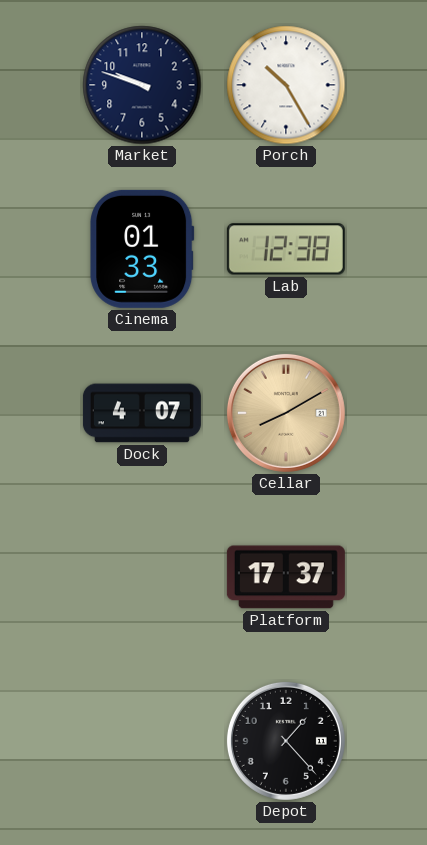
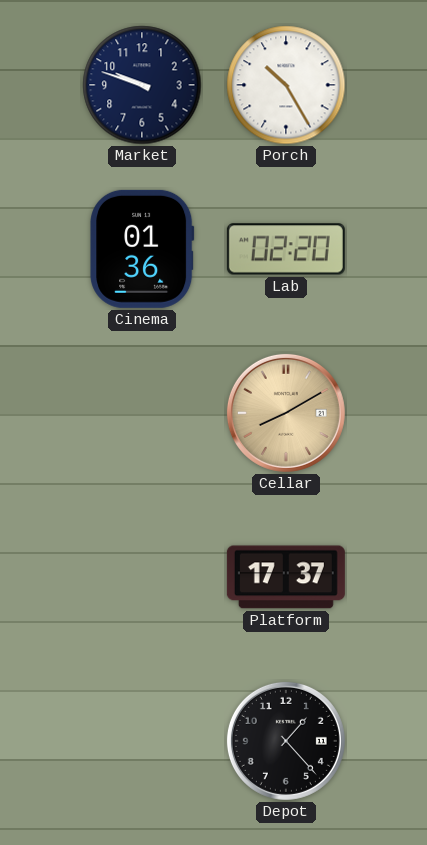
Cinema: 01:33 -> 01:36 (143, 249)
Lab: 12:38 -> 02:20 (286, 249)
Dock: 4:07 -> none (142, 413)
